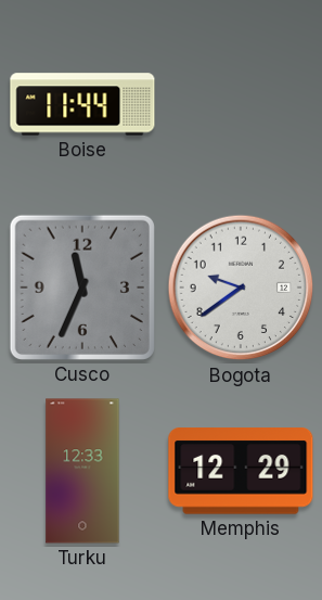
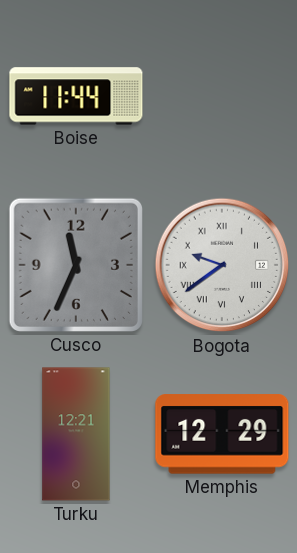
Bogota numerals: Arabic -> Roman (222, 265)
Turku: 12:33 -> 12:21 (76, 434)
